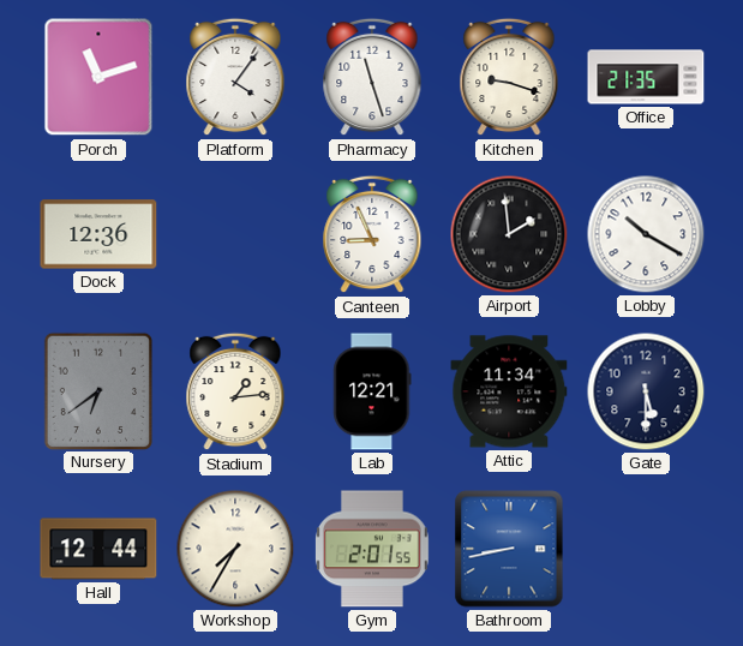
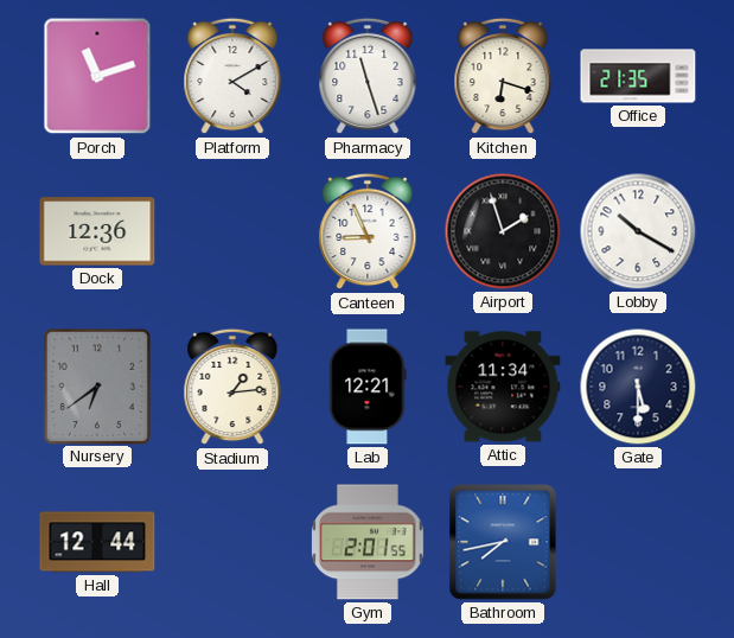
Platform: 4:06 -> 4:10 (232, 76)
Kitchen: 9:18 -> 6:18 (503, 76)
Airport: 1:59 -> 1:57 (503, 231)
Workshop: 7:35 -> none (235, 549)
Bathroom: 8:43 -> 7:43 (503, 542)
